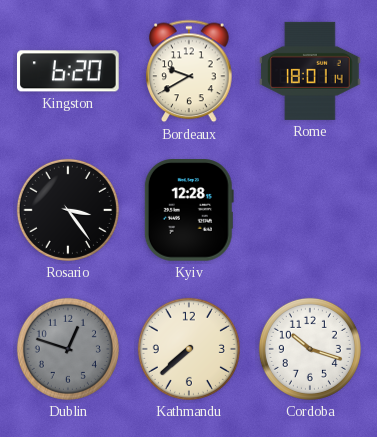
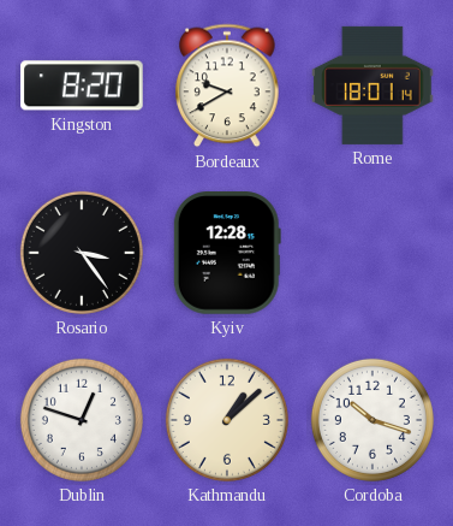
Kingston: 6:20 -> 8:20 (83, 85)
Dublin dial: grey -> white (82, 420)
Kathmandu: 7:38 -> 1:08 (227, 420)
